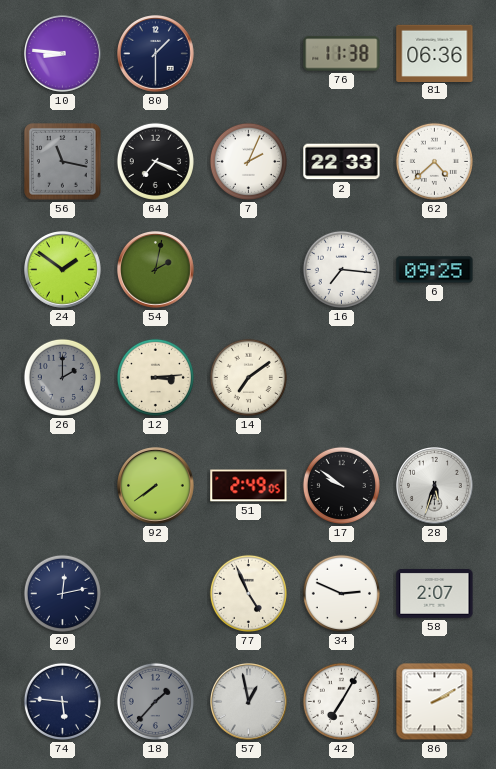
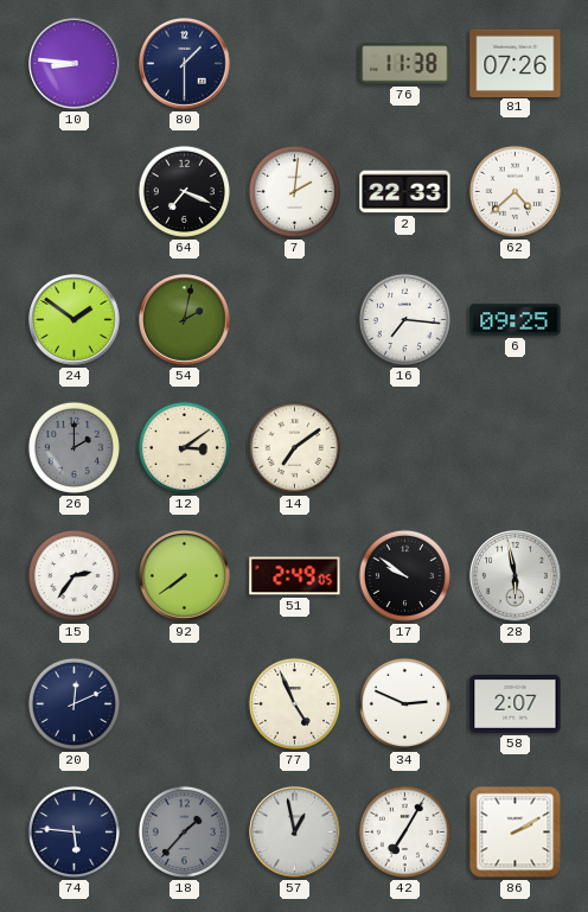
81: 06:36 -> 07:26 (516, 63)
56: 11:17 -> none (63, 162)
7: 2:04 -> 2:01 (294, 191)
12: 3:14 -> 3:09 (184, 447)
15: none -> 2:36 (73, 575)
28: 5:33 -> 5:58 (516, 576)
20: 12:13 -> 12:11 (73, 703)
